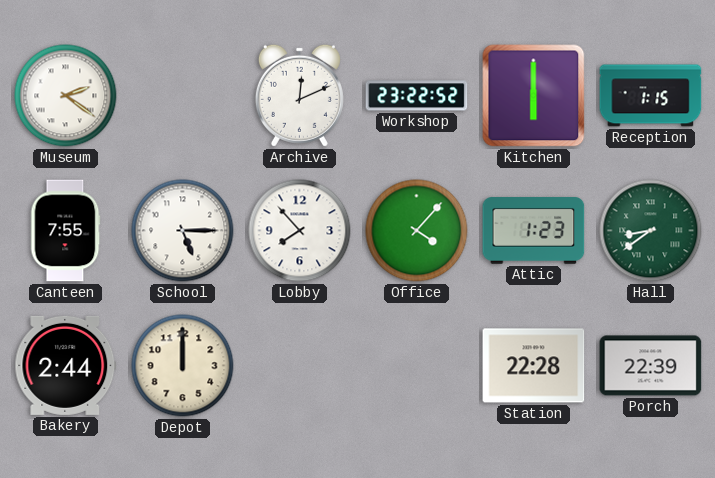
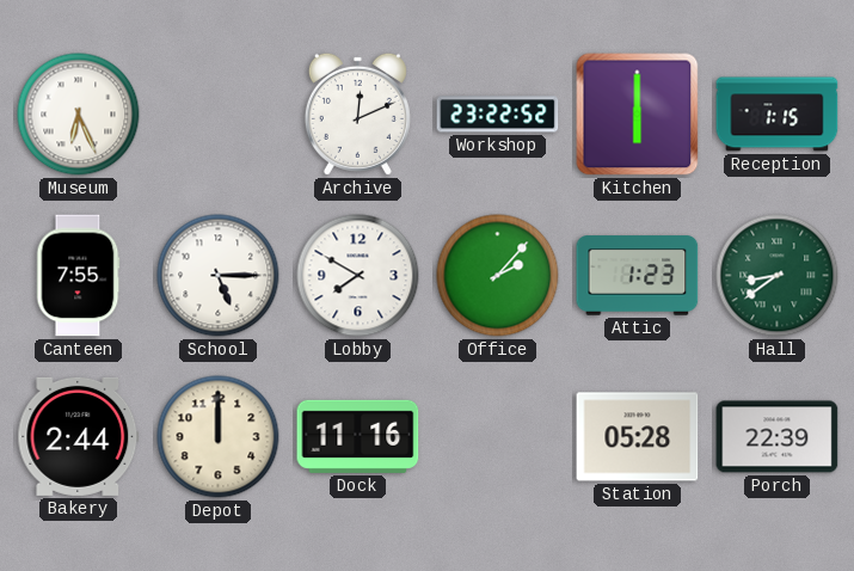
Museum: 2:21 -> 6:26 (79, 115)
Lobby: 7:53 -> 7:50 (358, 276)
Office: 4:07 -> 2:07 (498, 276)
Dock: none -> 11:16 (358, 436)
Station: 22:28 -> 05:28 (638, 437)
